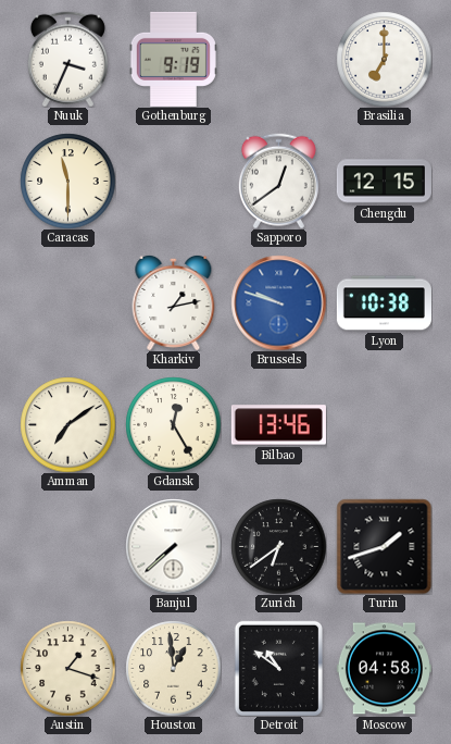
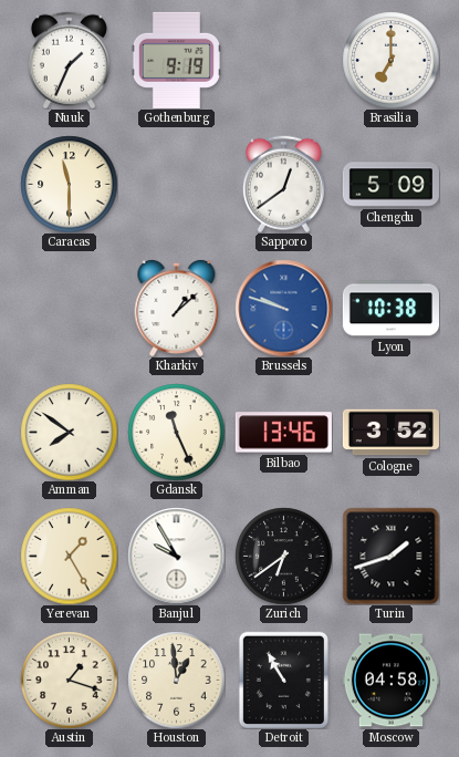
Nuuk: 3:34 -> 1:34 (69, 60)
Chengdu: 12:15 -> 5:09 (390, 185)
Kharkiv: 1:13 -> 1:08 (177, 308)
Amman: 7:09 -> 7:51 (69, 432)
Gdansk: 12:25 -> 11:26 (176, 432)
Cologne: none -> 3:52 (390, 433)
Yerevan: none -> 1:25 (69, 556)
Banjul: 7:38 -> 9:55 (176, 556)
Detroit: 10:51 -> 10:55 (283, 680)
